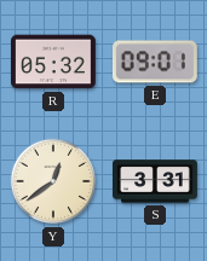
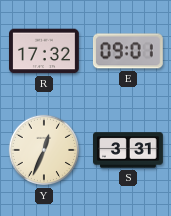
R: 05:32 -> 17:32 (45, 51)
Y: 12:39 -> 12:34 (44, 150)
